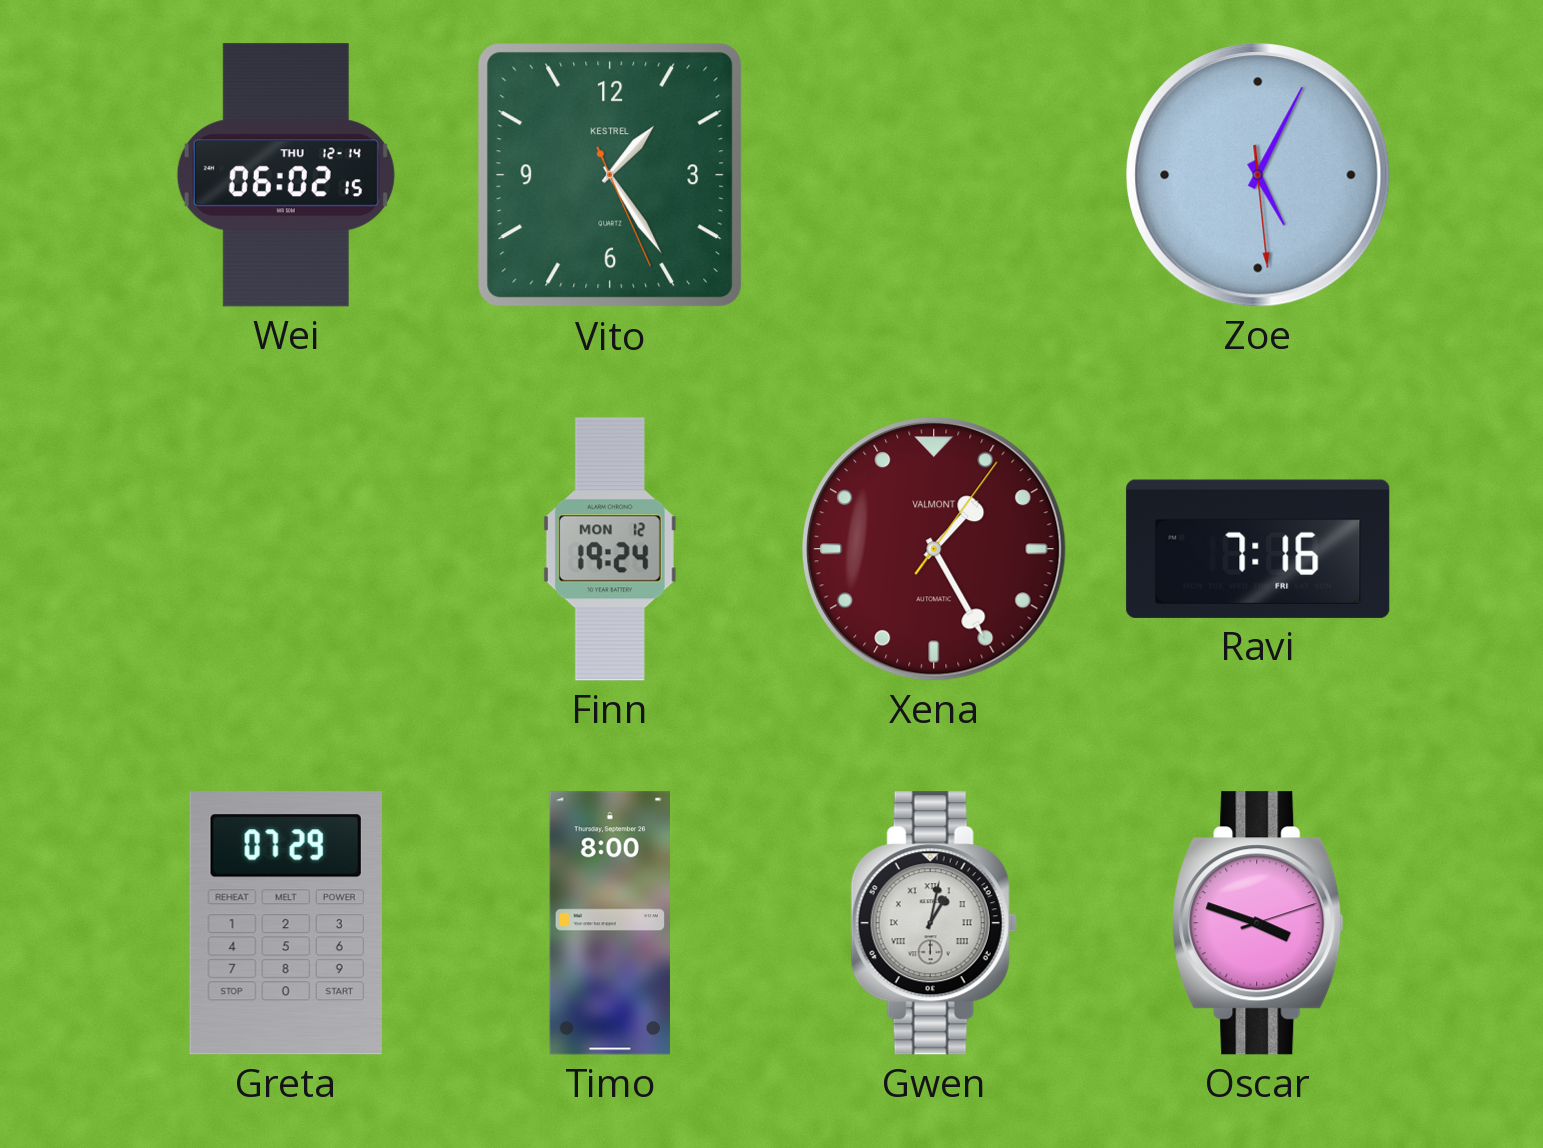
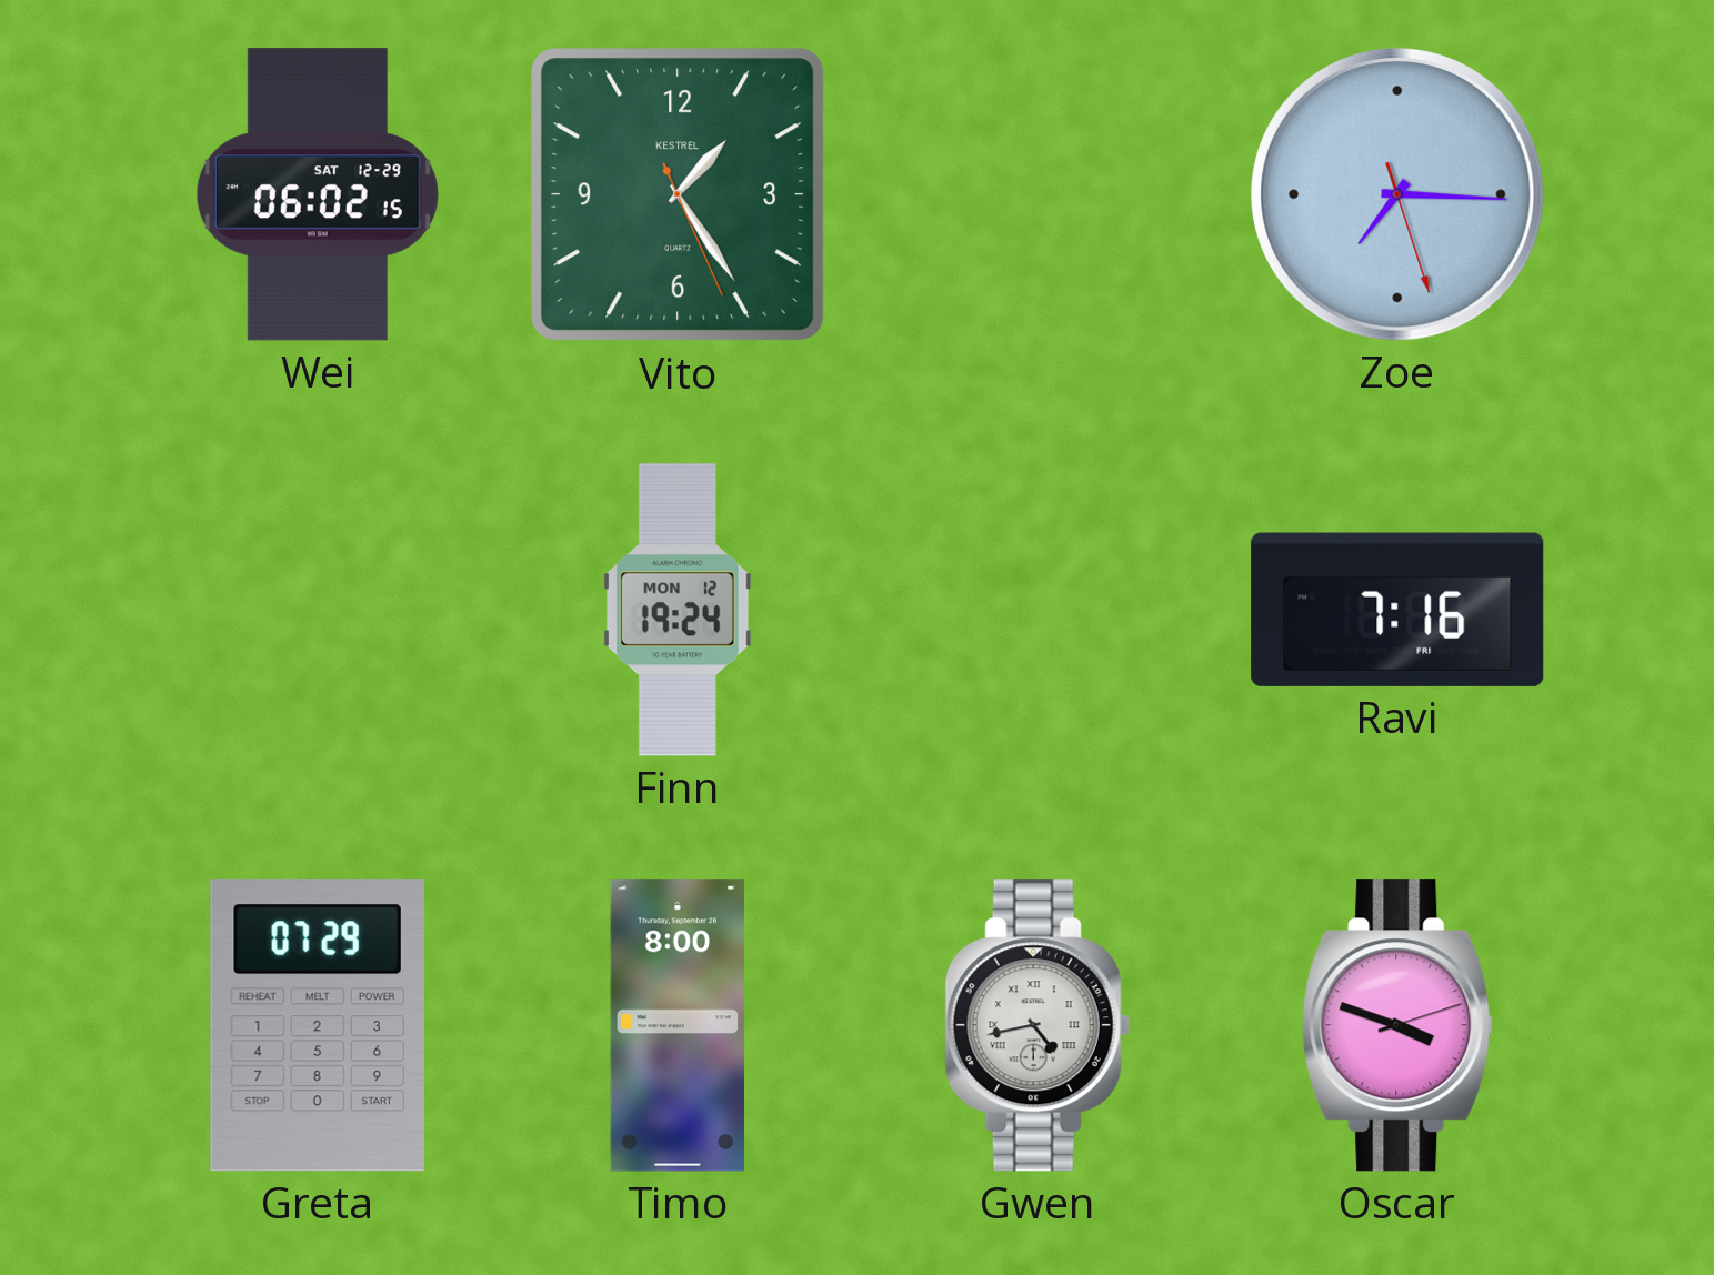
Wei date: THU 12-14 -> SAT 12-29 (318, 194)
Zoe: 5:04 -> 7:15 (1399, 195)
Xena: 1:25 -> none (935, 550)
Gwen: 1:02 -> 4:43 (1038, 1025)
